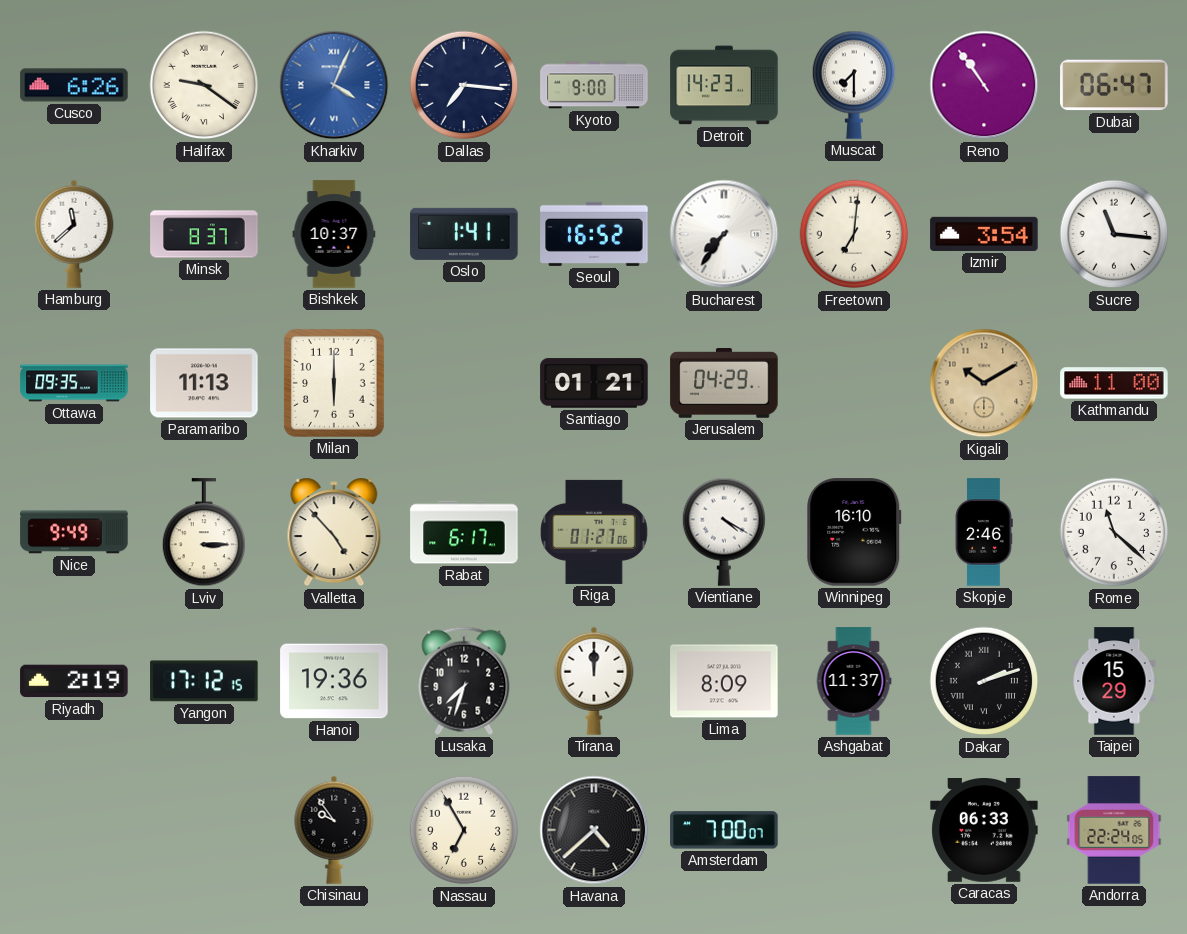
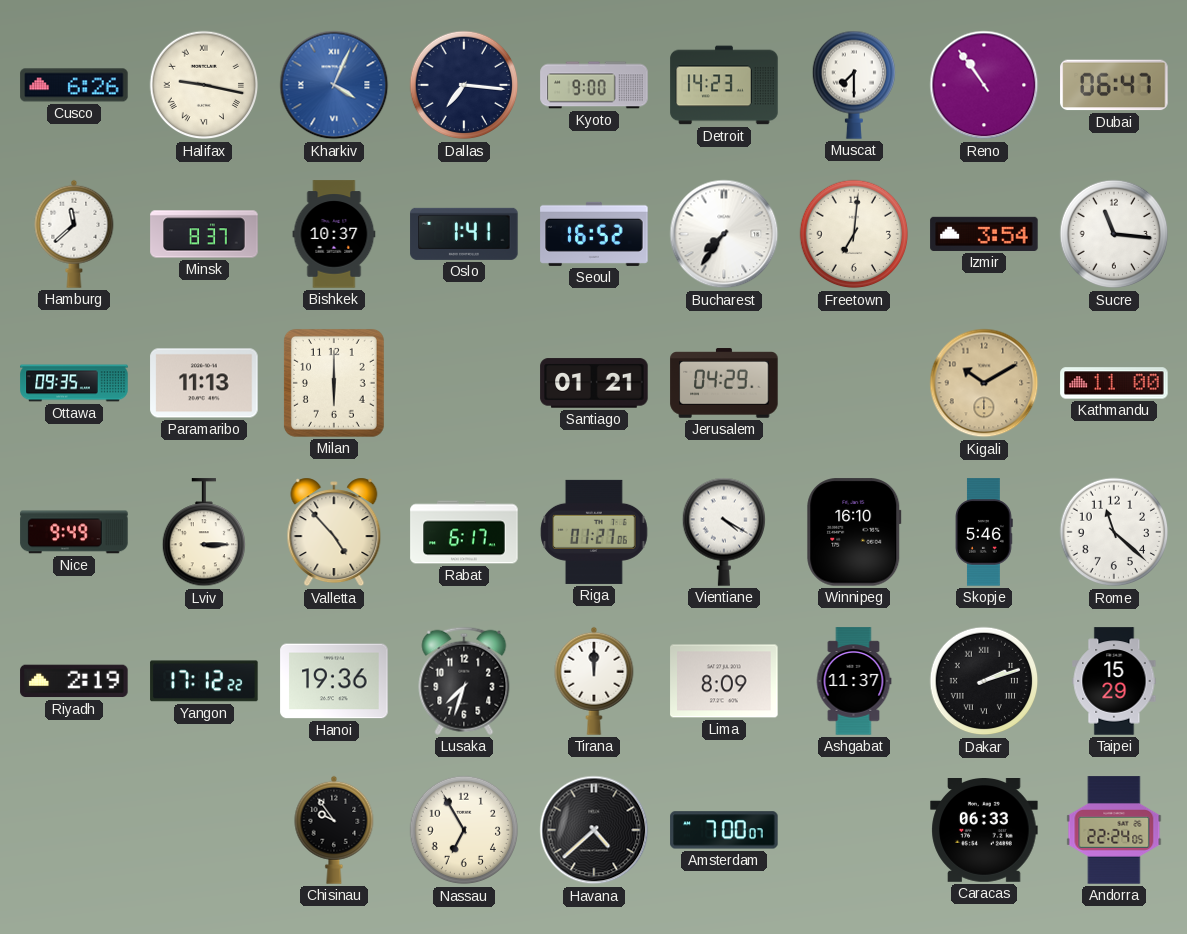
Halifax: 9:21 -> 9:17 (204, 85)
Skopje: 2:46 -> 5:46 (985, 532)
Yangon: 17:12:15 -> 17:12:22 (204, 681)
